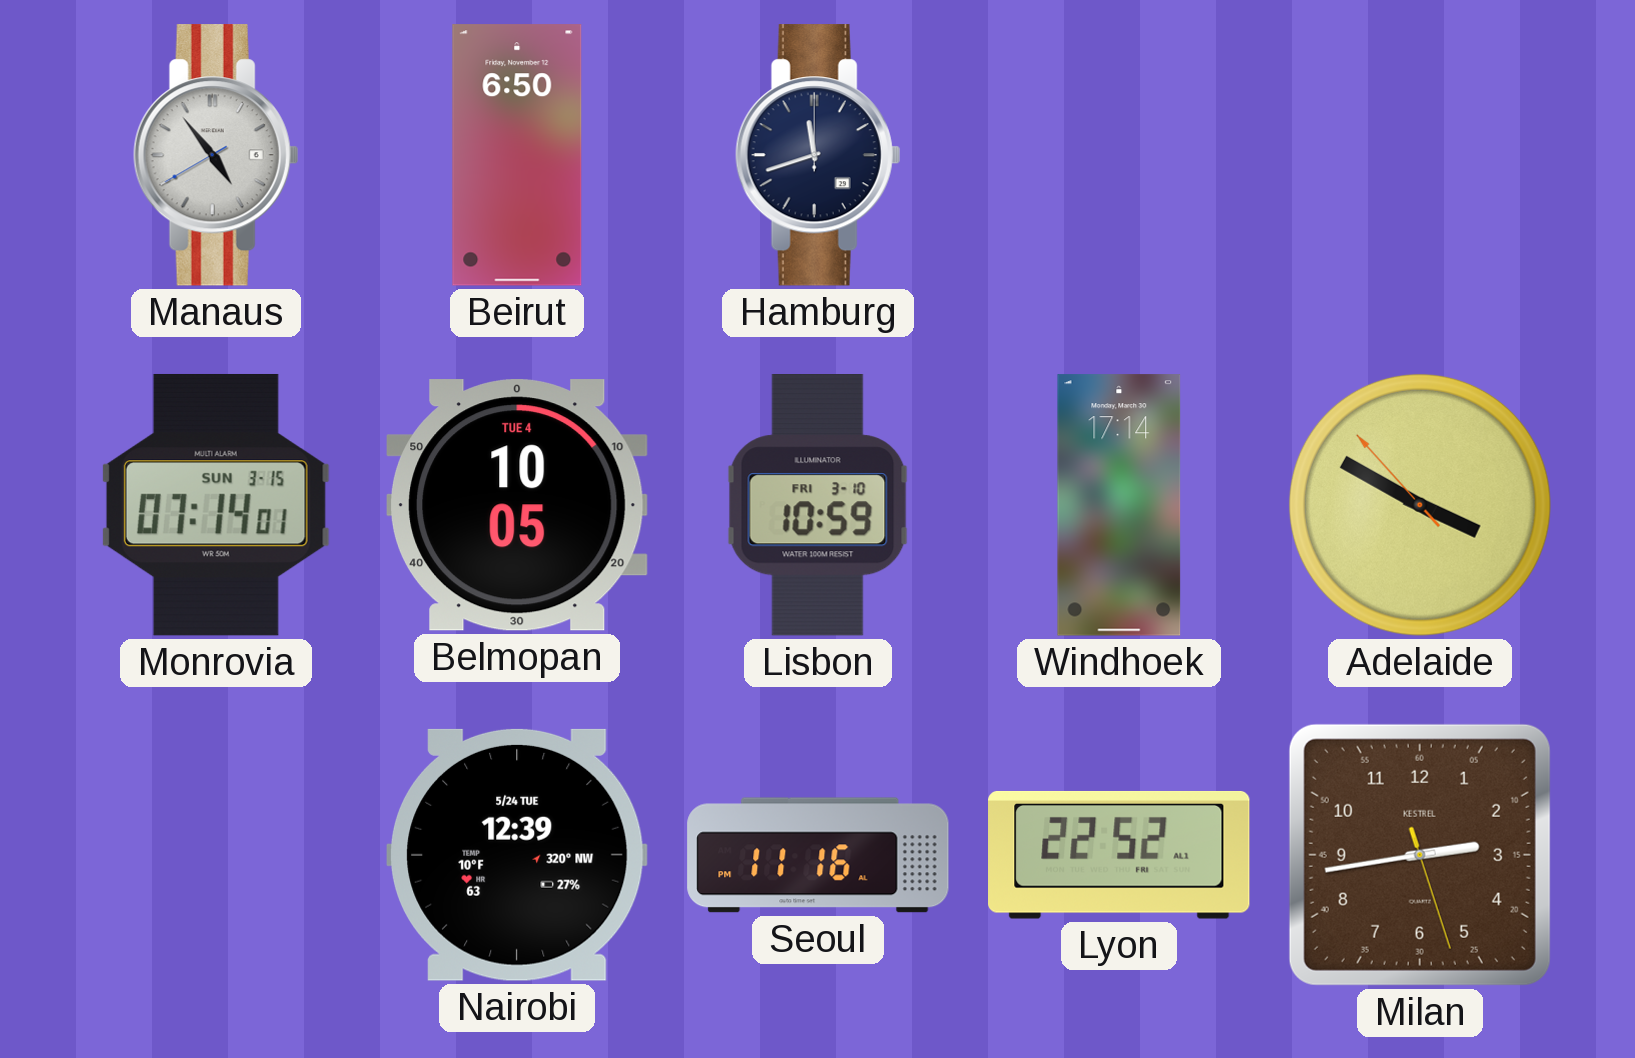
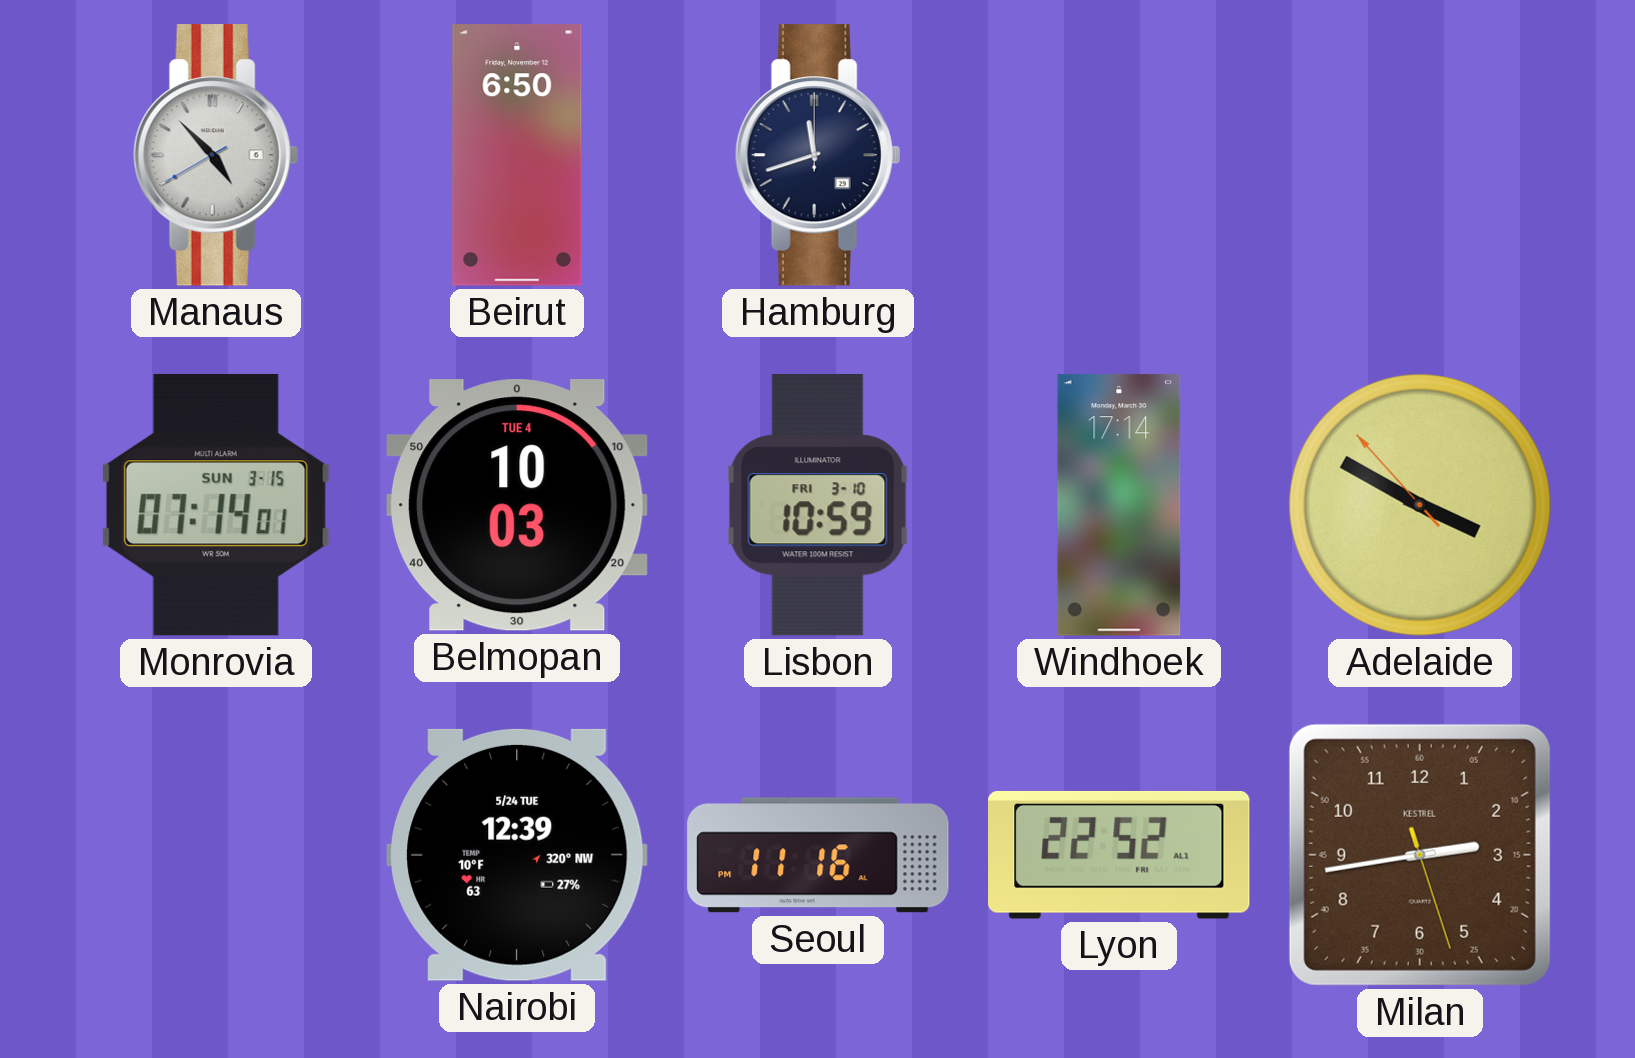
Manaus: 4:53 -> 4:52 (216, 155)
Belmopan: 10:05 -> 10:03 (518, 505)
